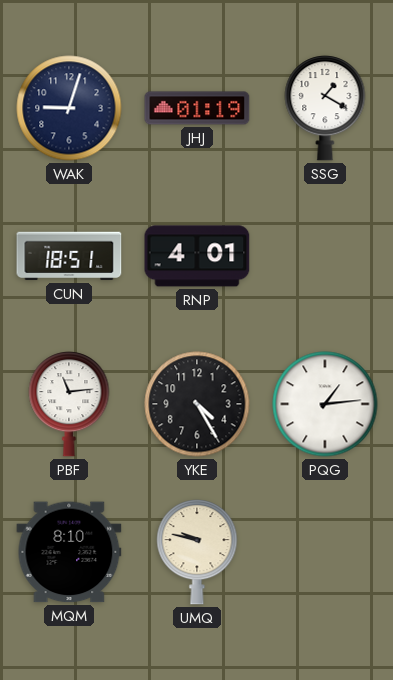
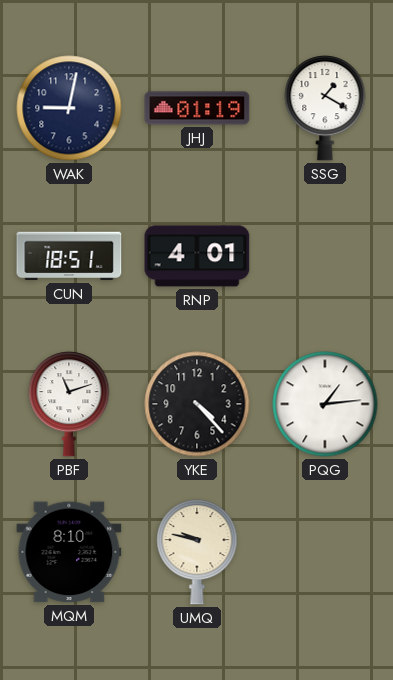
WAK: 9:03 -> 9:02 (69, 108)
PBF: 11:14 -> 11:12 (69, 404)
YKE: 4:25 -> 4:23 (197, 404)
